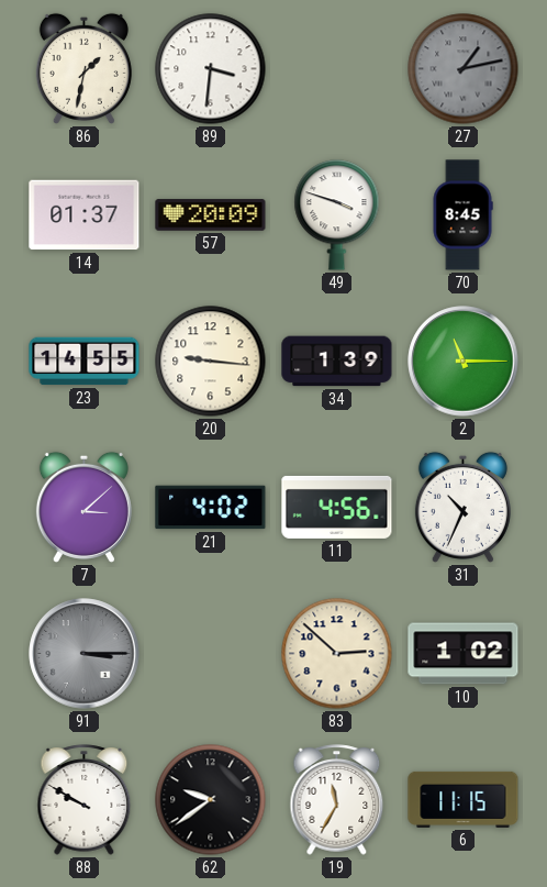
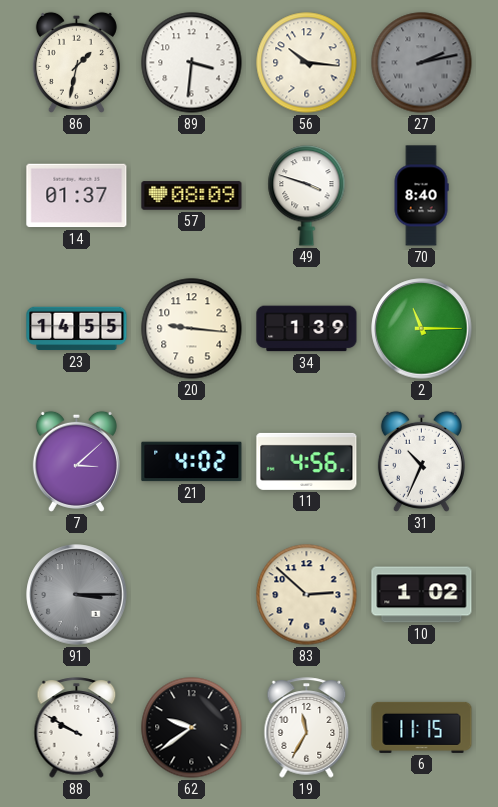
56: none -> 10:16 (307, 63)
27: 1:13 -> 2:13 (422, 63)
57: 20:09 -> 08:09 (192, 196)
70: 8:45 -> 8:40 (421, 196)
